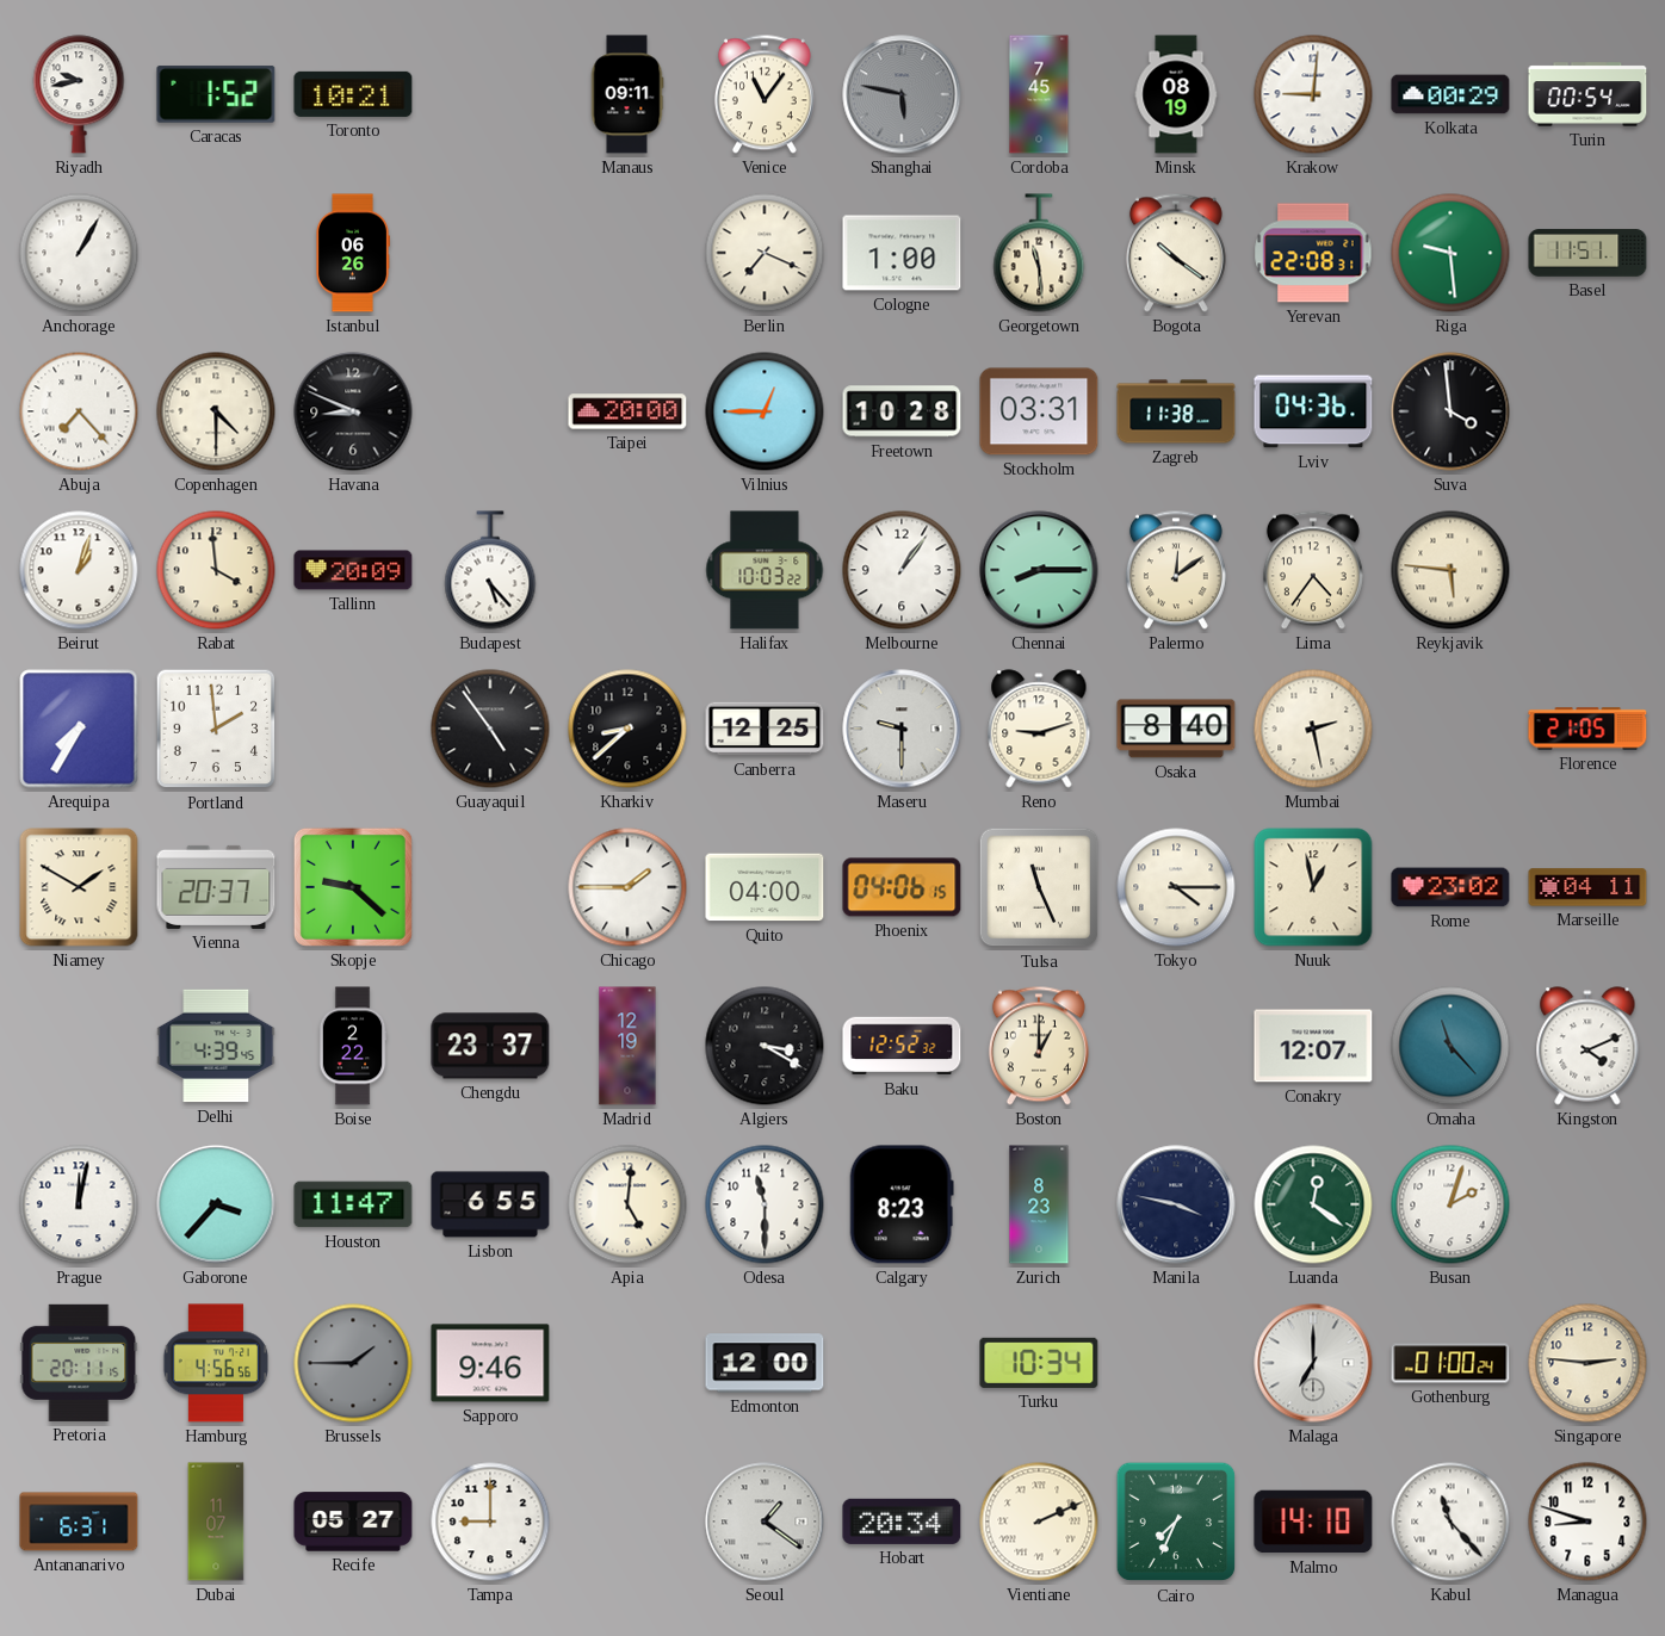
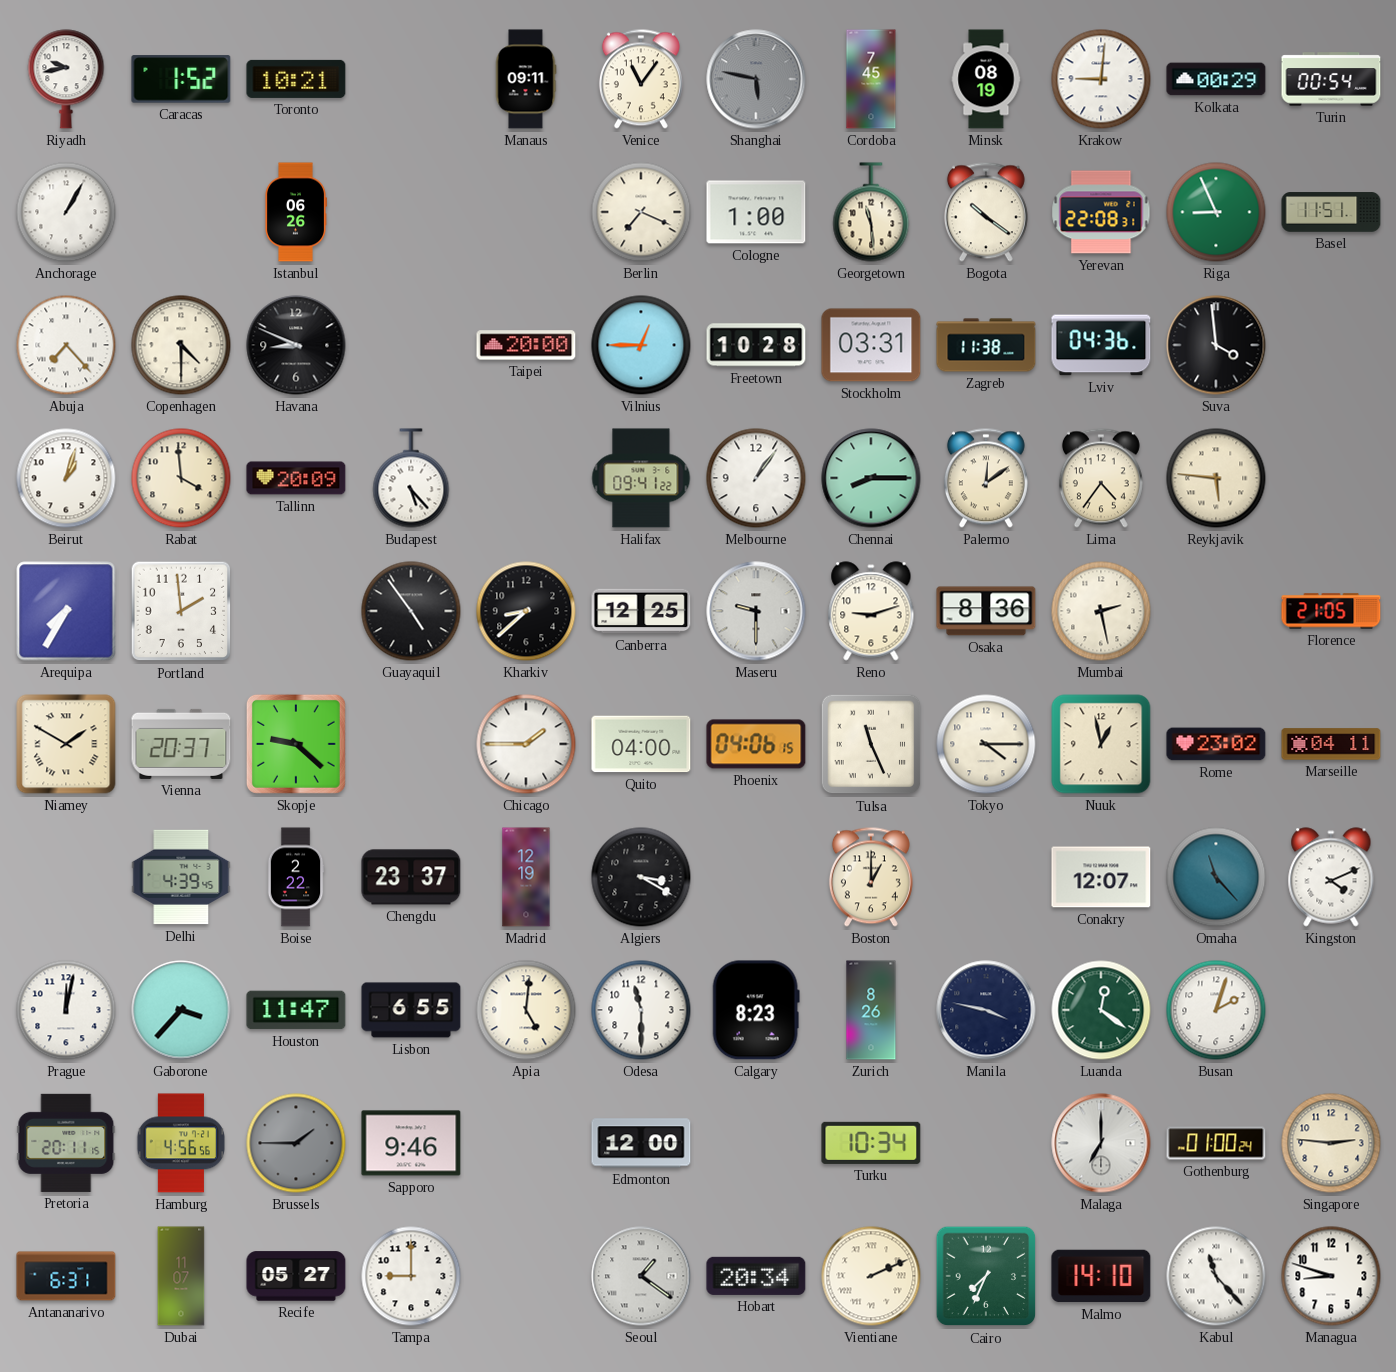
Riga: 9:29 -> 8:56 (1216, 212)
Halifax: 10:03 -> 09:41 (641, 478)
Osaka: 8:40 -> 8:36 (986, 611)
Baku: 12:52 -> none (902, 1046)
Zurich: 8:23 -> 8:26 (871, 1010)
